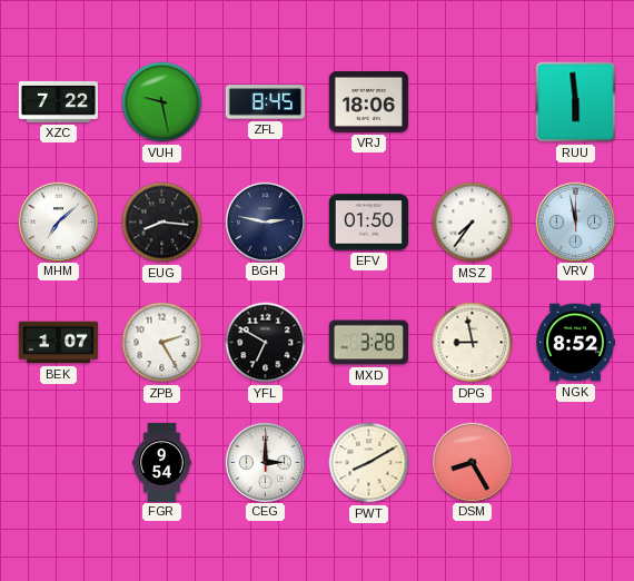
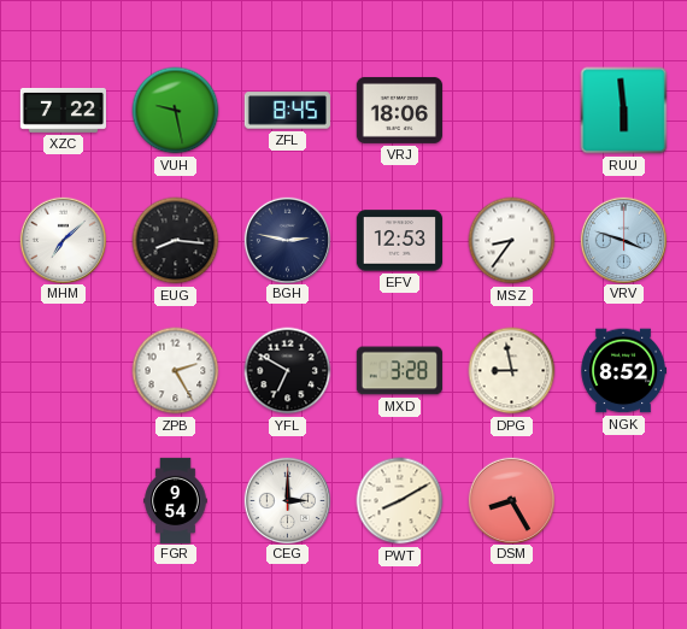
EFV: 01:50 -> 12:53 (399, 241)
MSZ: 7:36 -> 8:36 (512, 241)
VRV: 11:58 -> 3:48 (623, 240)
BEK: 1:07 -> none (58, 343)
